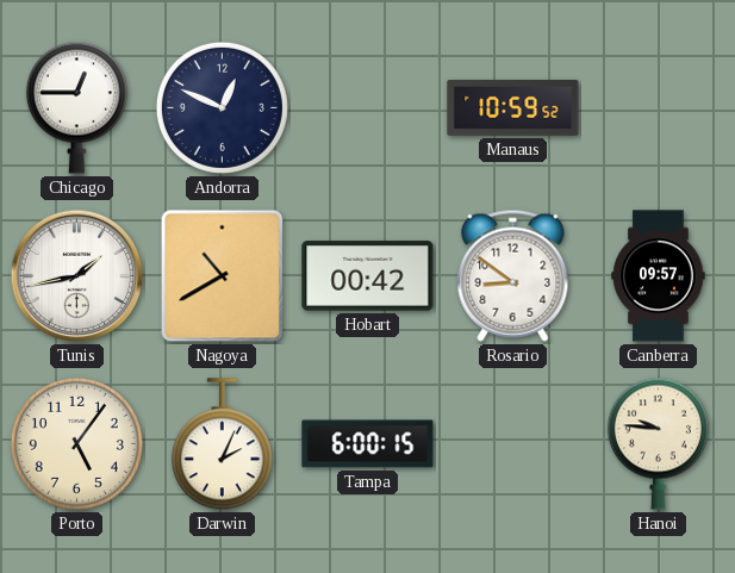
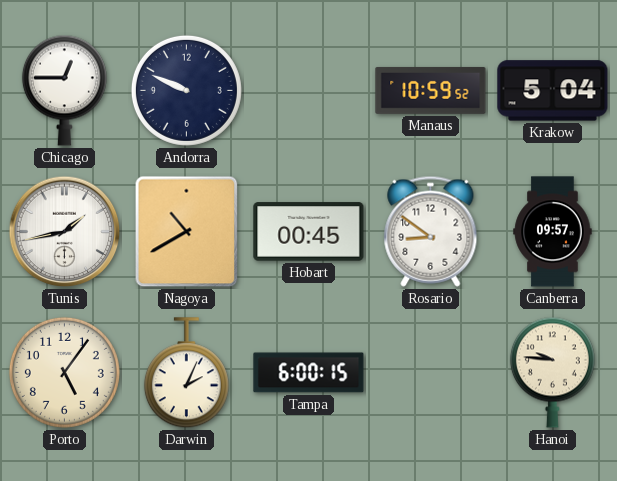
Andorra: 12:49 -> 9:49 (186, 90)
Krakow: none -> 5:04 (553, 91)
Hobart: 00:42 -> 00:45 (309, 232)
